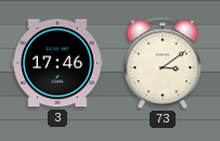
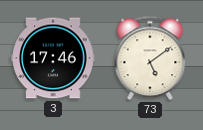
73: 3:09 -> 5:09 (150, 58)
